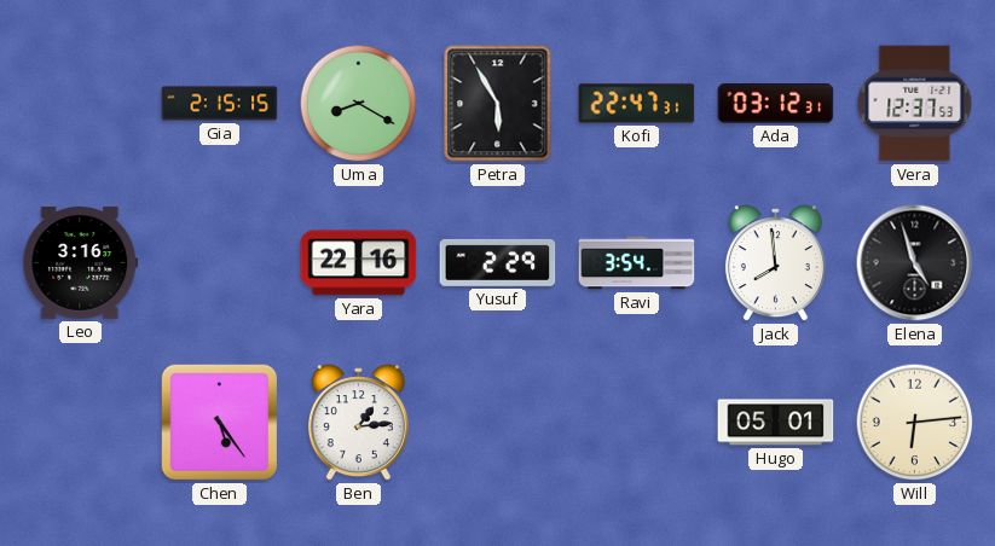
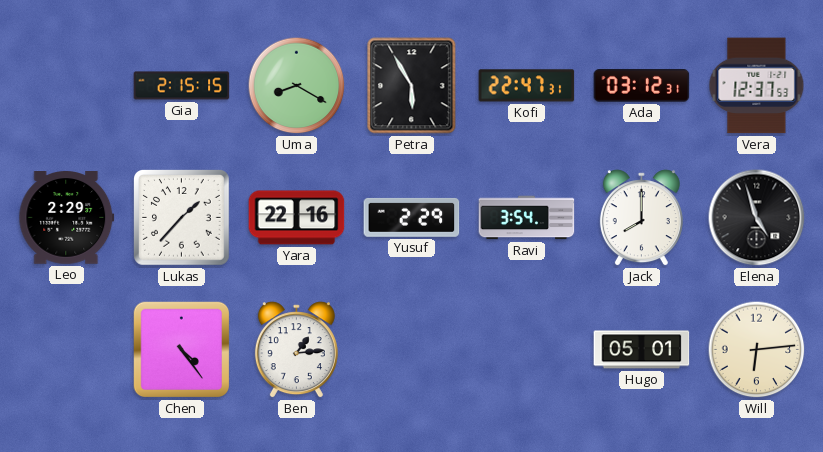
Leo: 3:16 -> 2:29 (67, 218)
Lukas: none -> 1:37 (182, 218)
Jack: 7:59 -> 8:00 (641, 218)
Chen: 5:24 -> 4:24 (182, 350)
